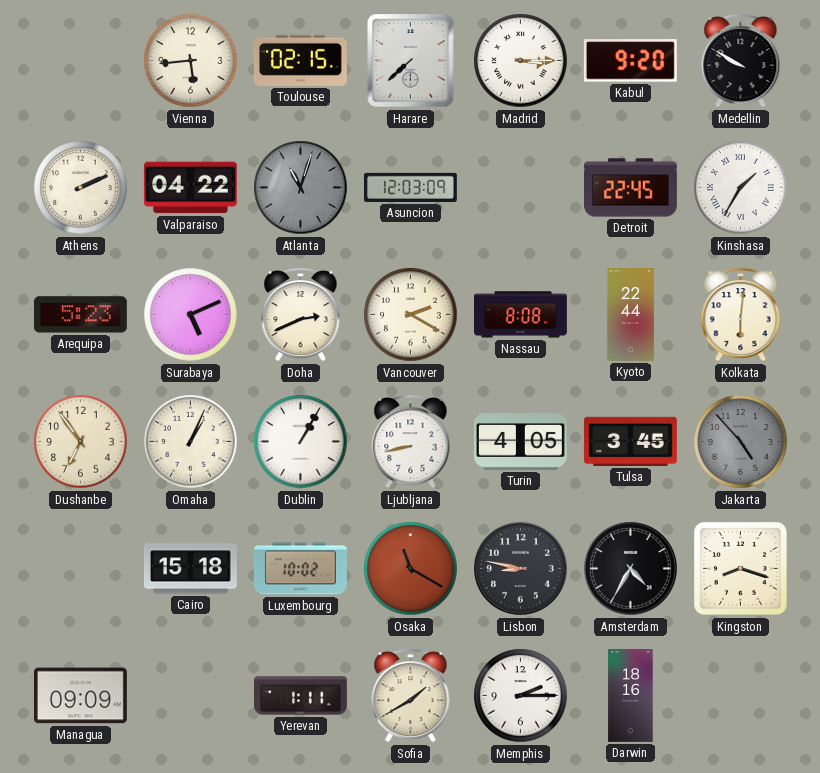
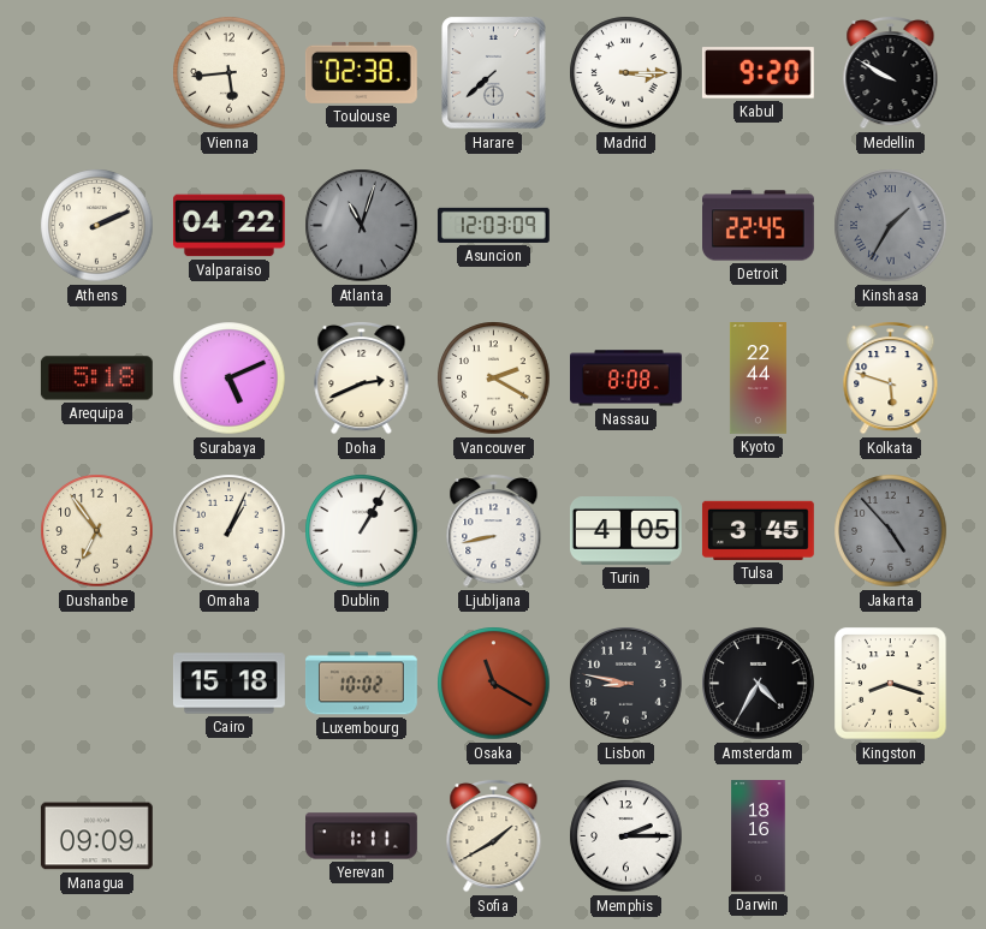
Toulouse: 02:15 -> 02:38 (361, 72)
Kinshasa dial: white -> grey (891, 226)
Arequipa: 5:23 -> 5:18 (96, 379)
Kolkata: 6:01 -> 5:48 (891, 377)
